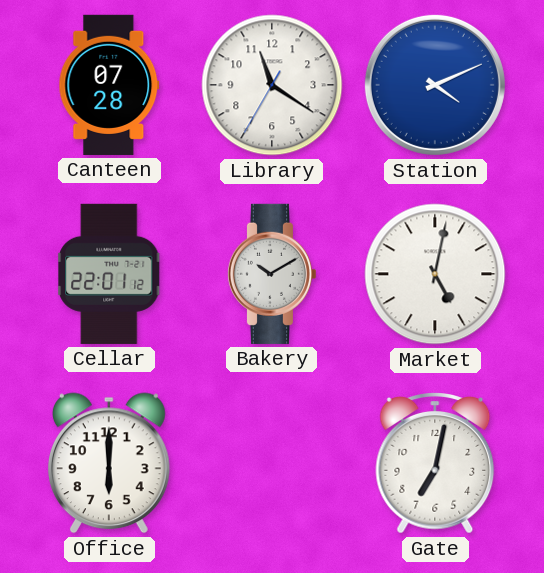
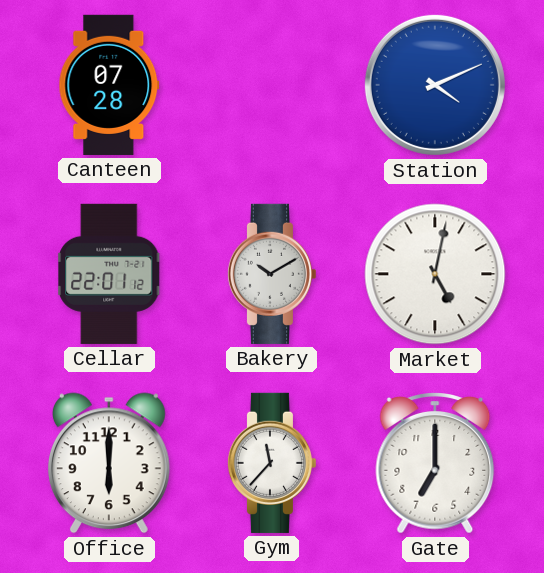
Library: 11:20 -> none (272, 85)
Gym: none -> 11:37 (271, 463)
Gate: 7:02 -> 7:00 (435, 463)
